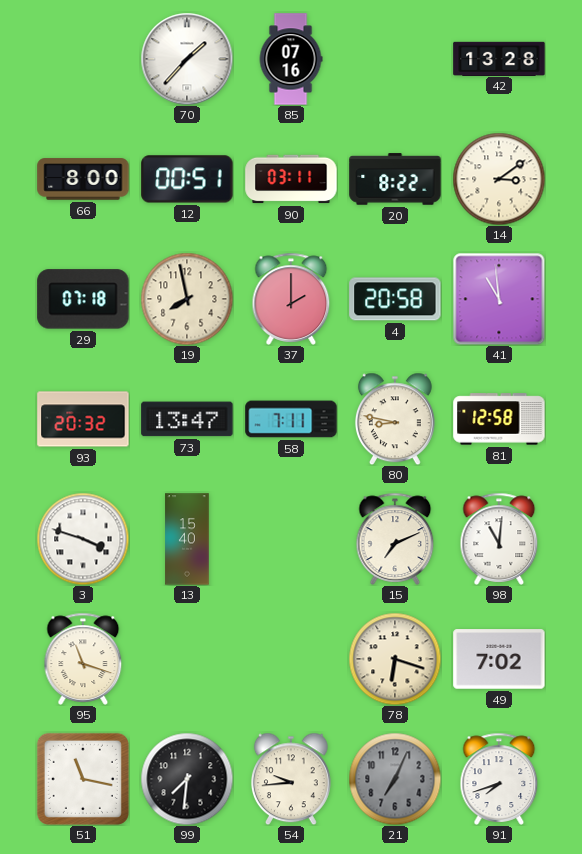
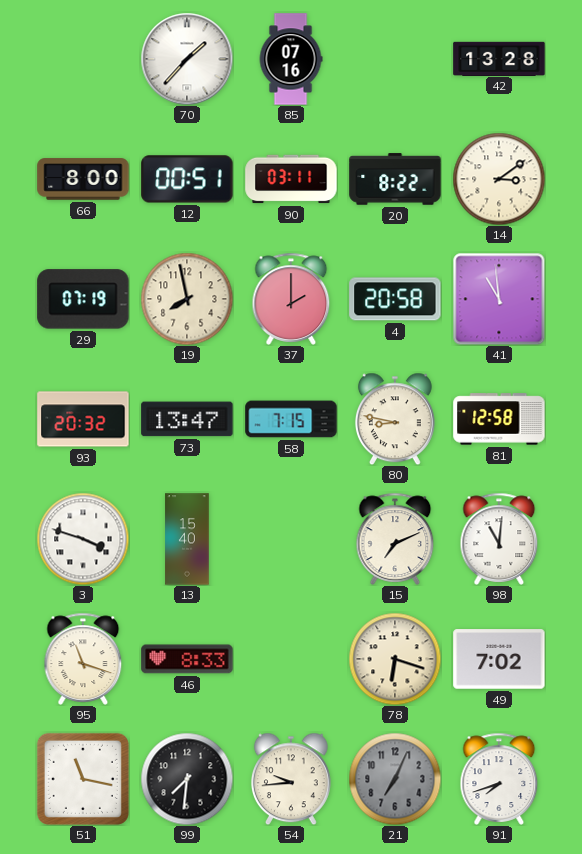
29: 07:18 -> 07:19 (83, 299)
58: 7:11 -> 7:15 (291, 419)
46: none -> 8:33 (187, 659)
